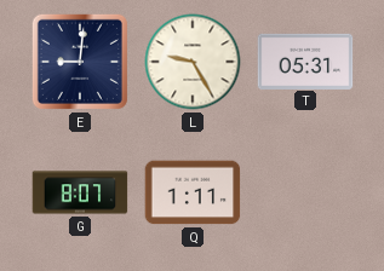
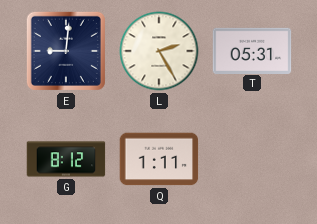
L: 9:25 -> 2:25 (159, 51)
G: 8:07 -> 8:12 (66, 159)
